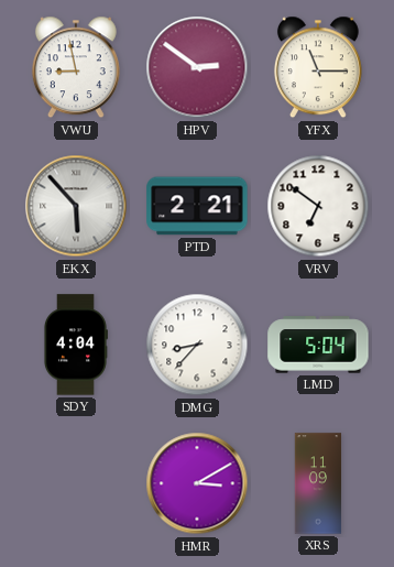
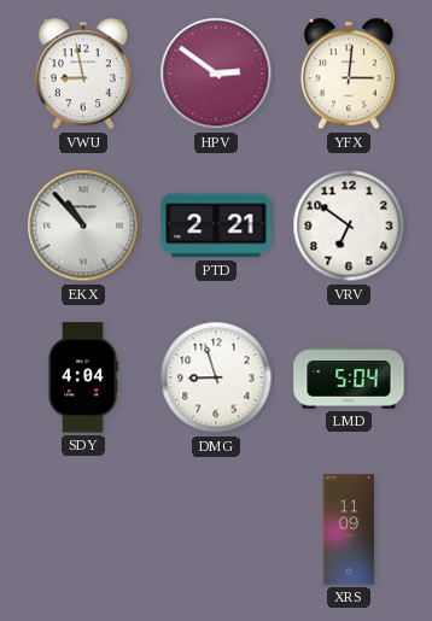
YFX: 11:15 -> 3:01 (349, 74)
EKX: 5:53 -> 10:53 (83, 225)
DMG: 8:37 -> 8:57 (216, 377)
HMR: 3:10 -> none (197, 483)
